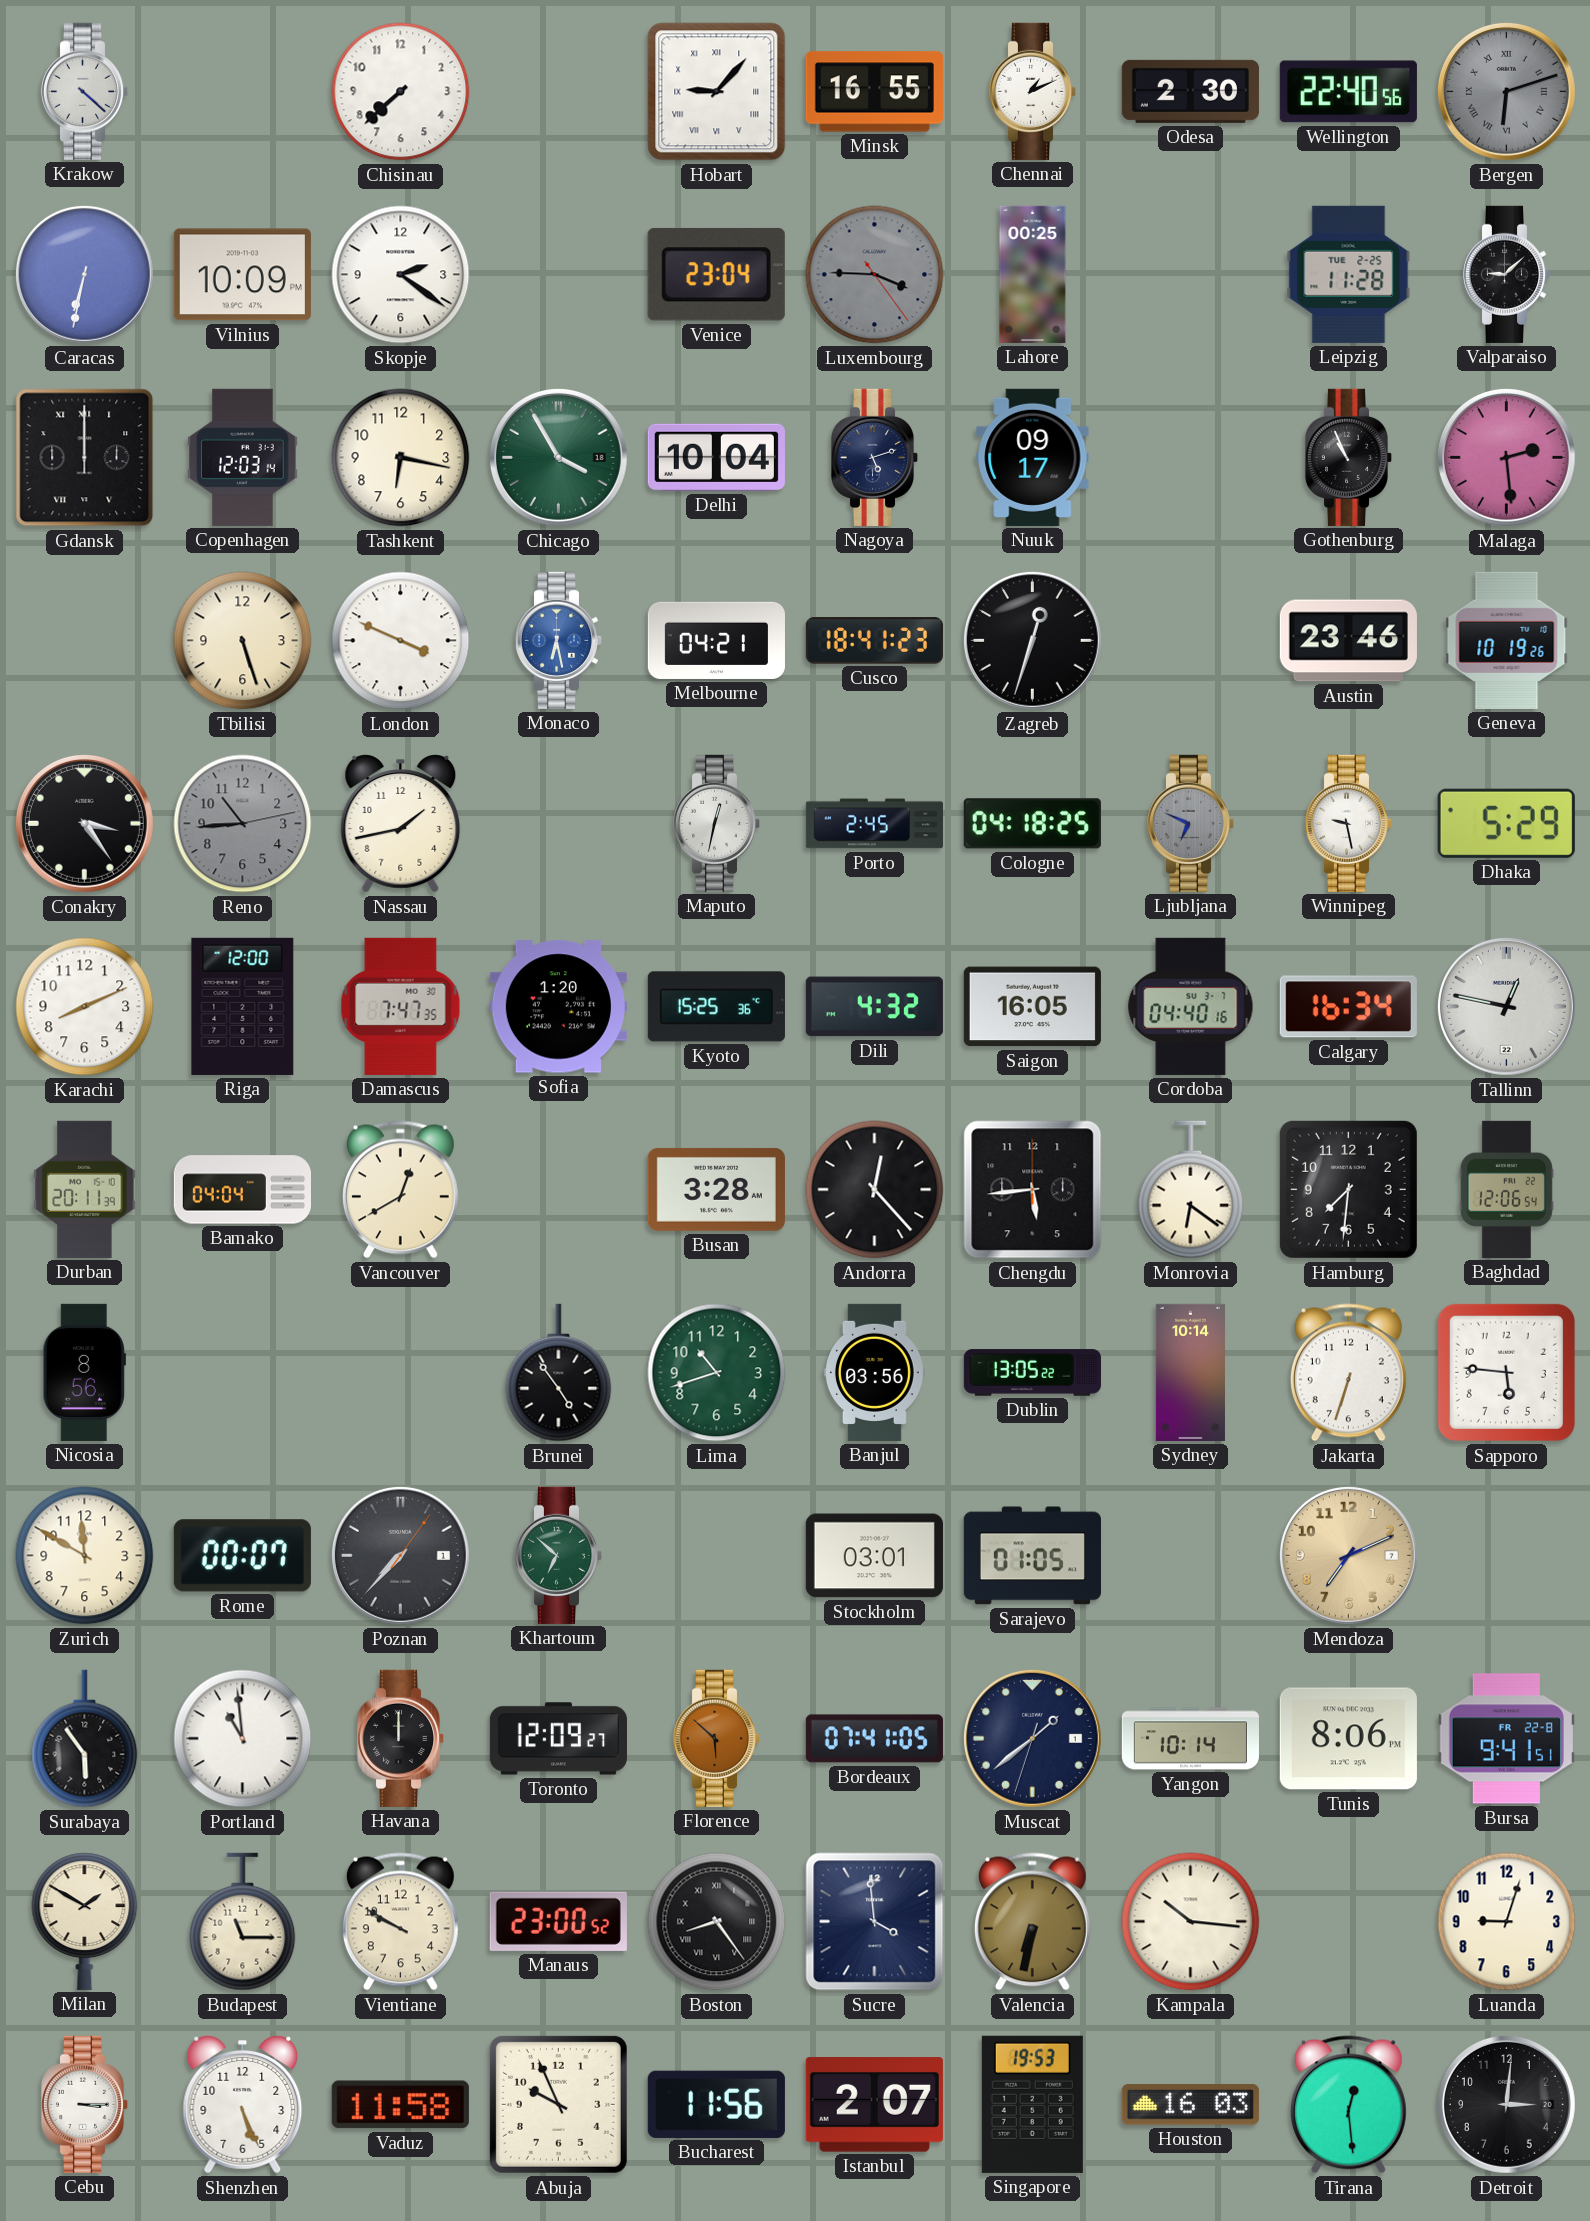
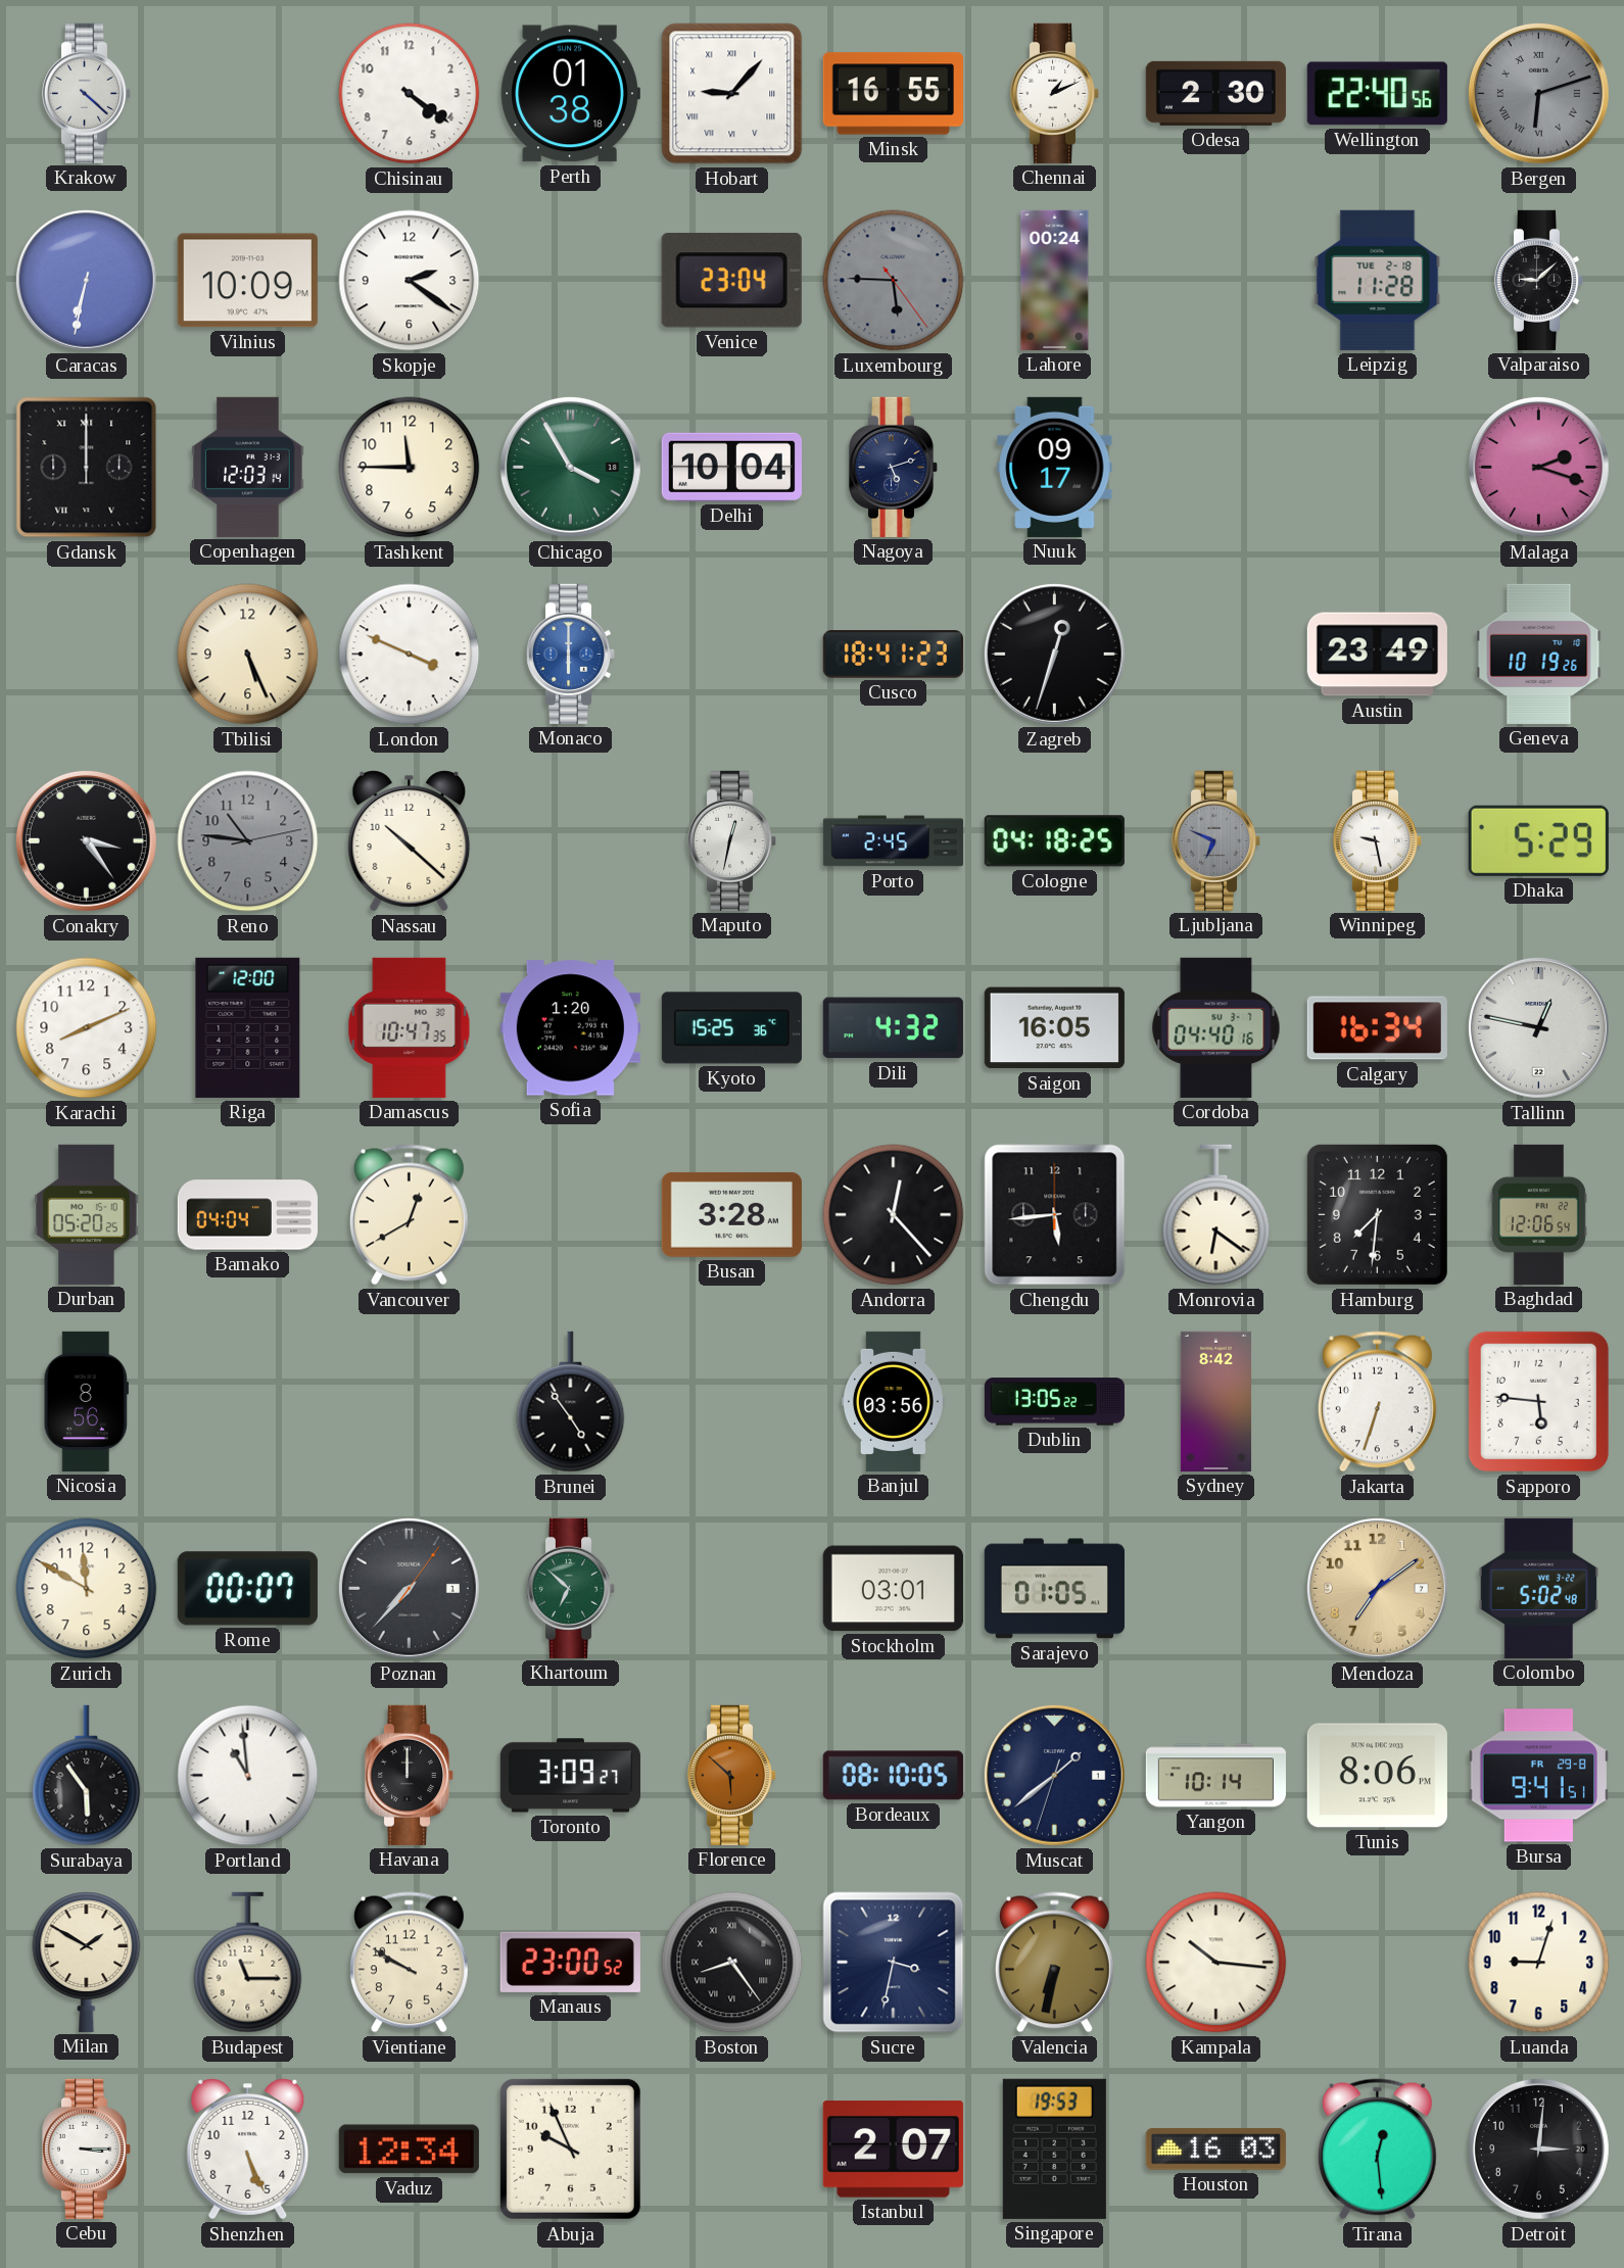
Chisinau: 7:38 -> 4:21 (410, 94)
Perth: none -> 01:38 (570, 94)
Luxembourg: 3:45 -> 5:45 (894, 281)
Lahore: 00:25 -> 00:24 (1055, 280)
Leipzig date: TUE 2-25 -> TUE 2-18 (1378, 280)
Tashkent: 6:17 -> 11:45 (410, 468)
Gothenburg: 10:56 -> none (1349, 457)
Malaga: 2:29 -> 2:18 (1538, 467)
Tbilisi: 5:27 -> 5:26 (248, 655)
Monaco: 6:28 -> 6:00 (571, 654)
Melbourne: 04:21 -> none (716, 640)
Austin: 23:46 -> 23:49 (1377, 655)
Reno: 10:44 -> 10:46 (248, 841)
Nassau: 1:43 -> 10:22 (410, 841)
Damascus: 7:47 -> 10:47 (410, 1027)
Durban: 20:11 -> 05:20 (87, 1214)
Lima: 10:42 -> none (717, 1373)
Sydney: 10:14 -> 8:42 (1215, 1401)
Mendoza: 7:11 -> 7:09 (1377, 1588)
Colombo: none -> 5:02 (1539, 1588)
Toronto: 12:09 -> 3:09 (570, 1776)
Bordeaux: 07:41 -> 08:10 (893, 1776)
Bursa date: FR 22-8 -> FR 29-8 (1538, 1776)
Sucre: 3:59 -> 3:32 (894, 1963)
Vaduz: 11:58 -> 12:34 (409, 2150)
Bucharest: 11:56 -> none (716, 2104)
